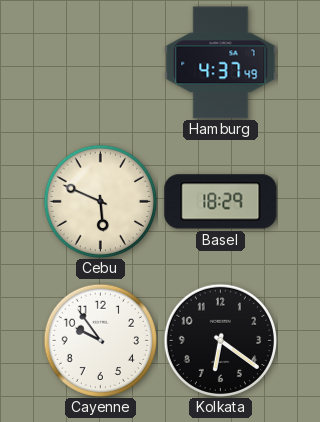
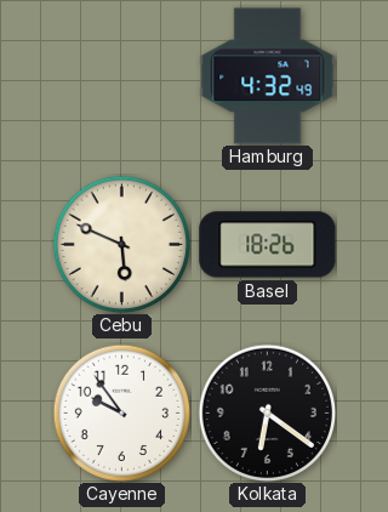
Hamburg: 4:37 -> 4:32 (268, 76)
Basel: 18:29 -> 18:26 (268, 245)
